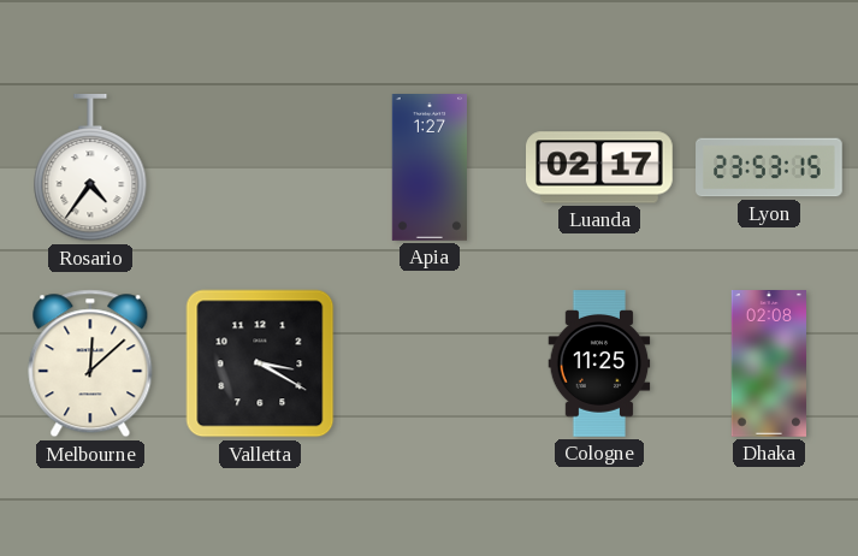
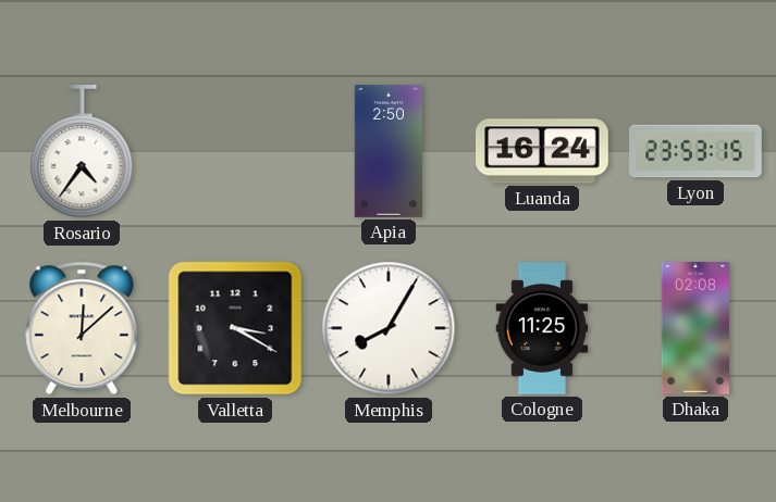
Apia: 1:27 -> 2:50 (387, 151)
Luanda: 02:17 -> 16:24 (543, 151)
Memphis: none -> 8:05 (389, 328)
